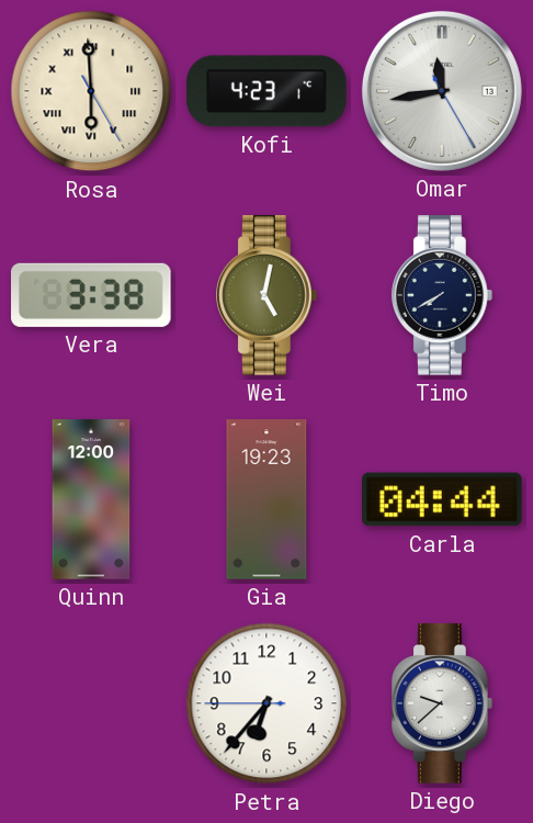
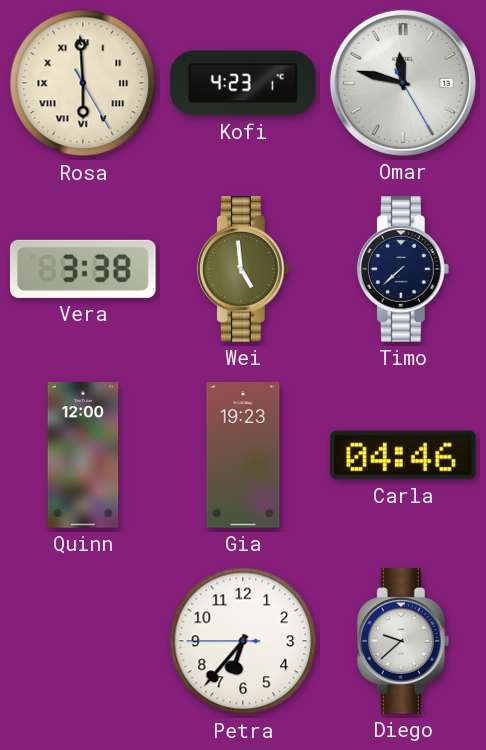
Omar: 11:43 -> 11:47 (403, 83)
Wei: 5:02 -> 4:59 (244, 269)
Timo: 7:40 -> 7:38 (404, 269)
Carla: 04:44 -> 04:46 (403, 455)
